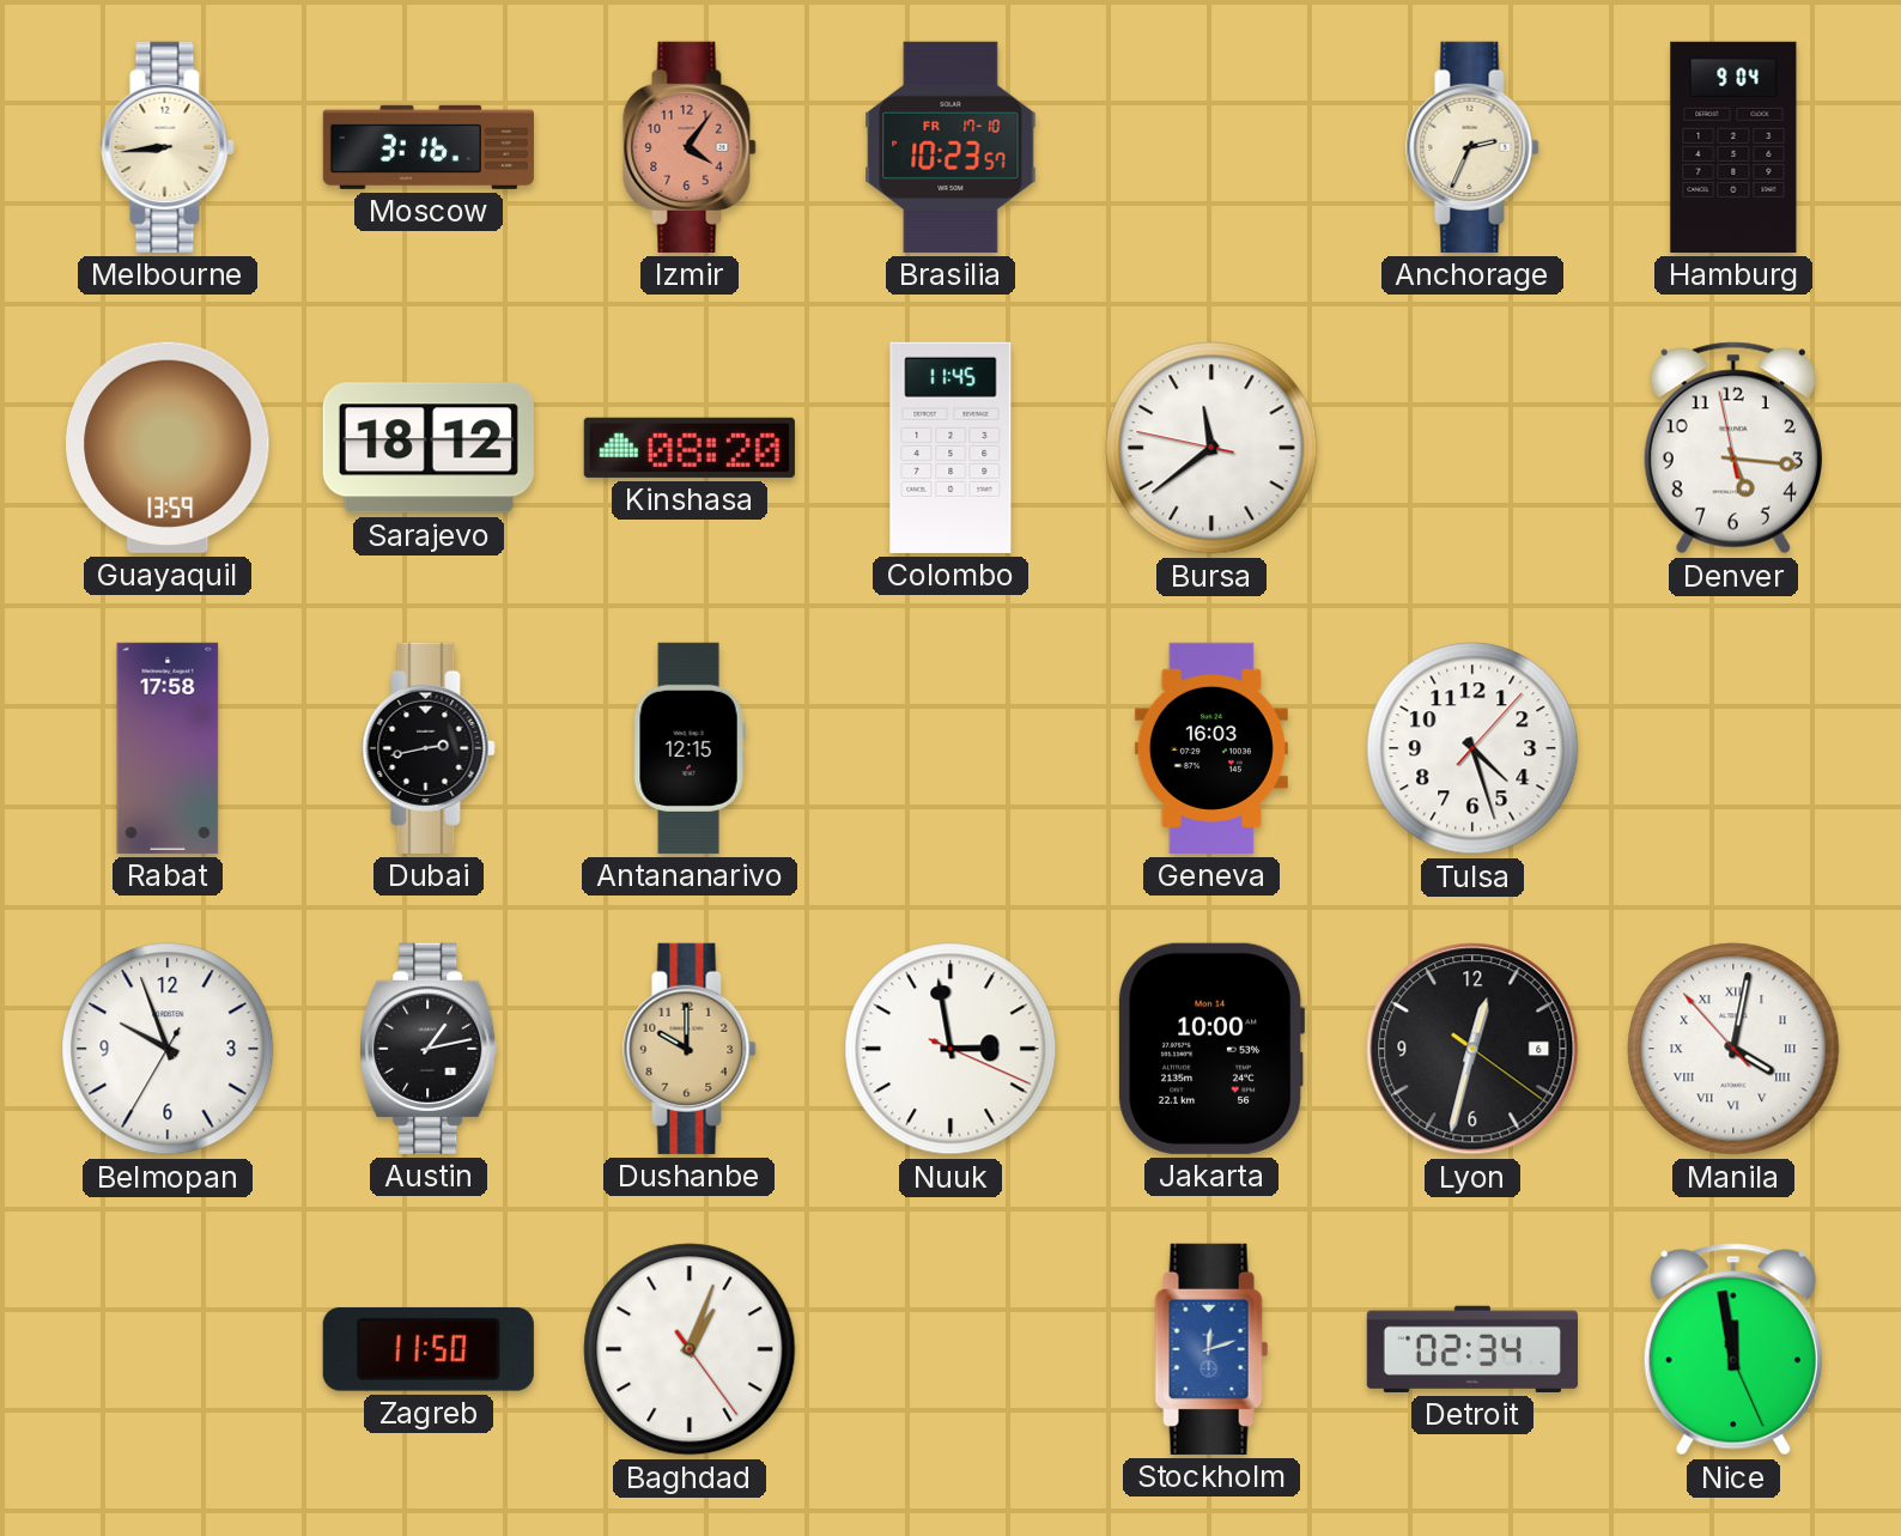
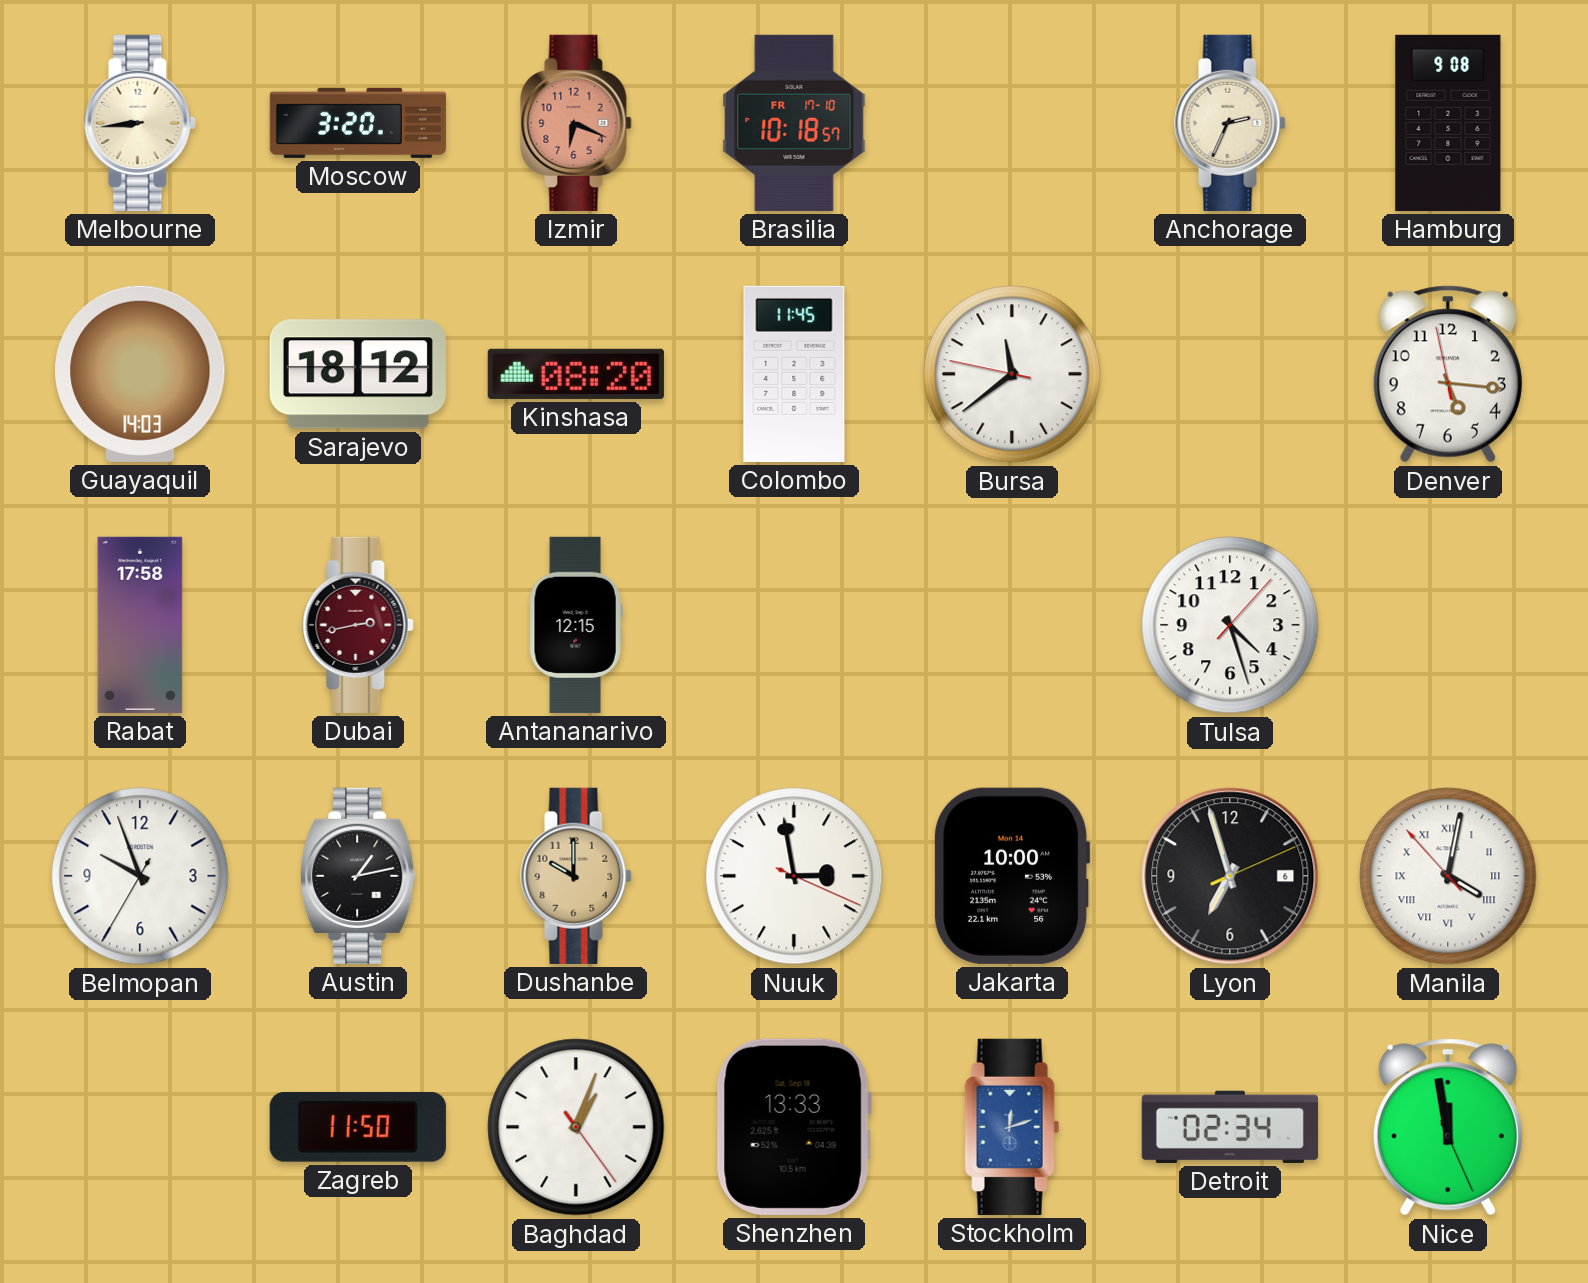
Moscow: 3:16 -> 3:20 (358, 123)
Izmir: 4:06 -> 6:19 (576, 123)
Brasilia: 10:23 -> 10:18 (794, 123)
Hamburg: 9:04 -> 9:08 (1448, 123)
Guayaquil: 13:59 -> 14:03 (140, 374)
Dubai dial: black -> burgundy (358, 625)
Geneva: 16:03 -> none (1211, 748)
Lyon: 12:32 -> 6:57 (1230, 876)
Shenzhen: none -> 13:33 (794, 1127)
